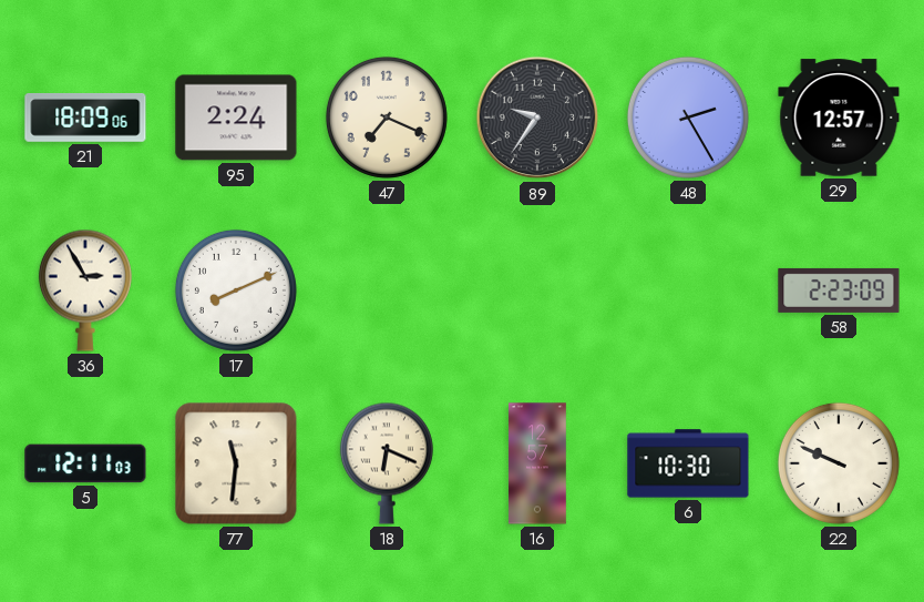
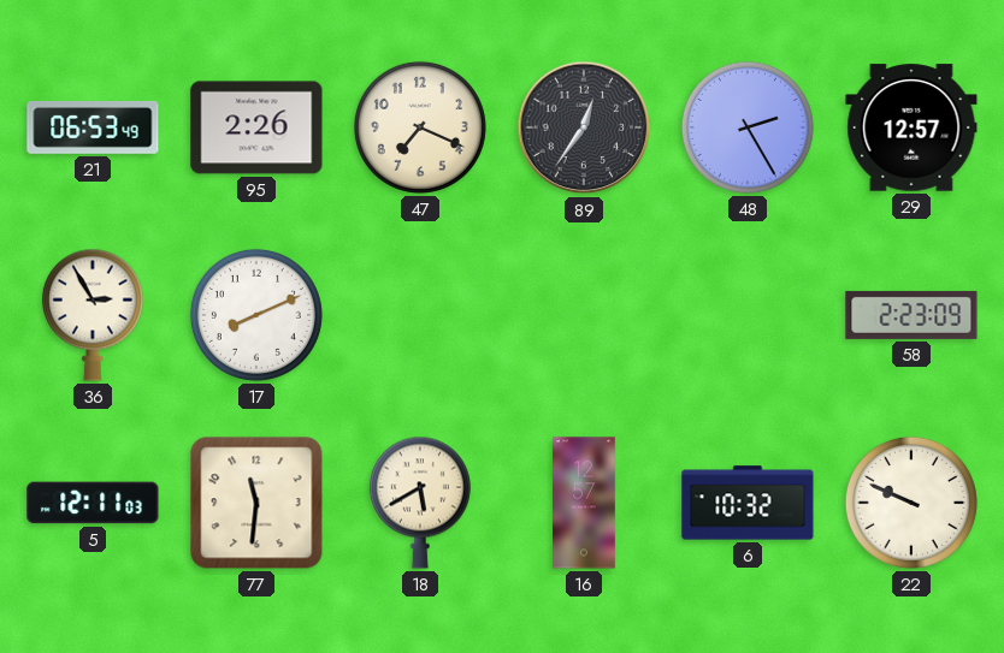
21: 18:09 -> 06:53 (93, 129)
95: 2:24 -> 2:26 (256, 127)
89: 9:36 -> 12:36 (584, 127)
18: 6:19 -> 5:40 (420, 503)
6: 10:30 -> 10:32 (748, 503)
